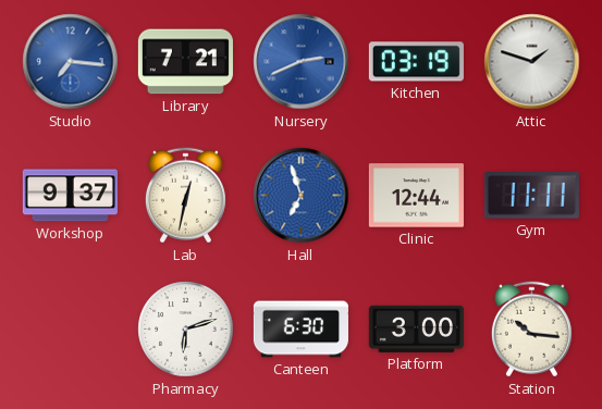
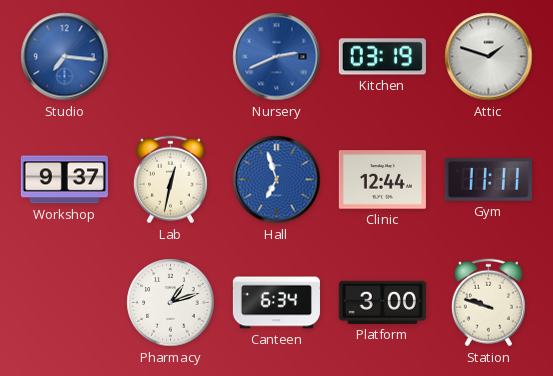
Library: 7:21 -> none (185, 62)
Pharmacy: 6:12 -> 1:12 (171, 303)
Canteen: 6:30 -> 6:34 (276, 303)
Station: 10:16 -> 9:48 (488, 303)
